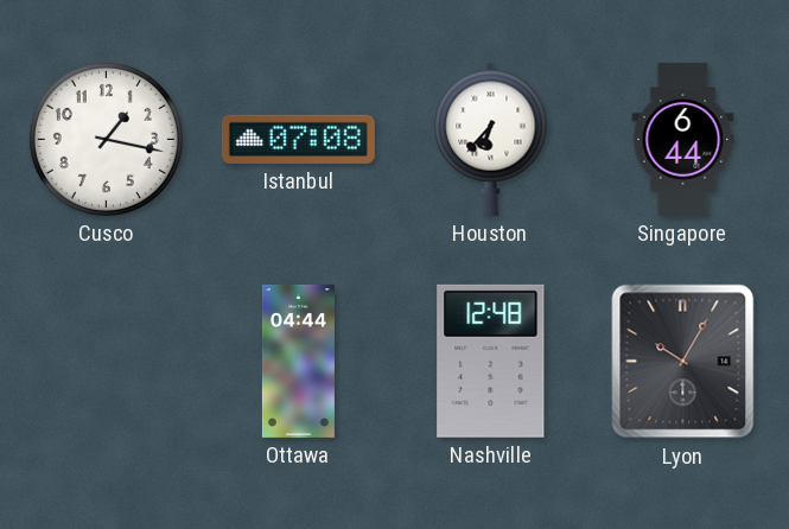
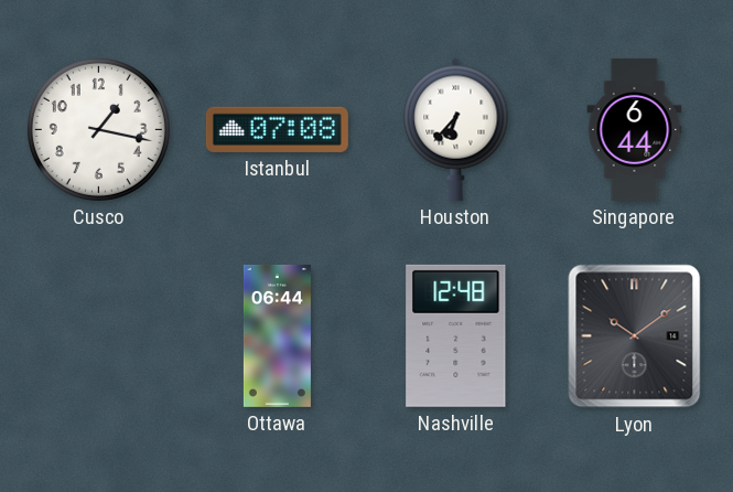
Ottawa: 04:44 -> 06:44 (277, 335)
Lyon: 10:05 -> 10:09 (635, 336)
